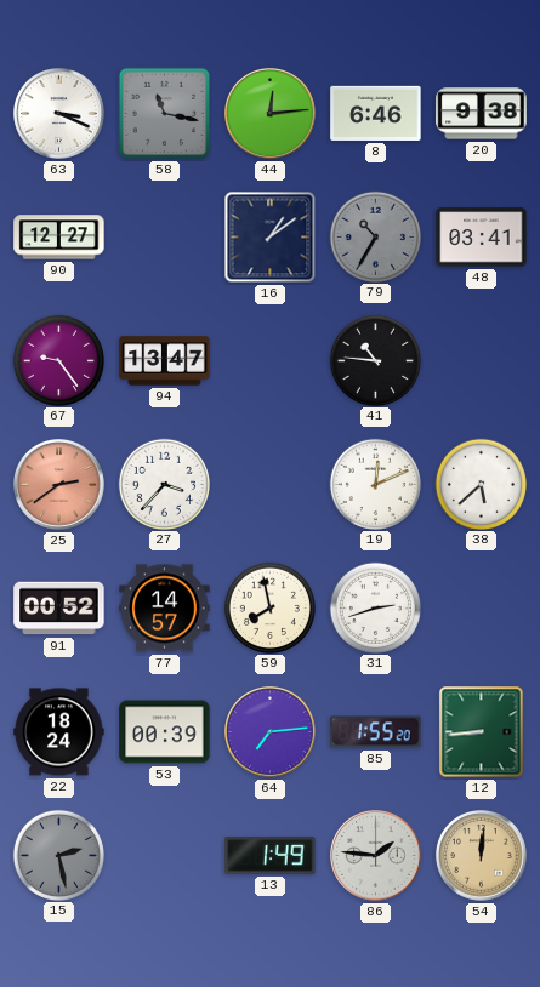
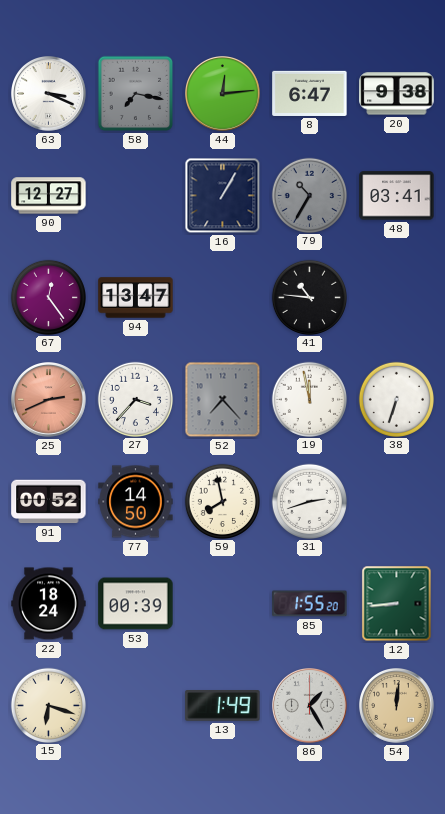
58: 11:17 -> 7:17 (136, 94)
8: 6:46 -> 6:47 (310, 93)
16: 1:09 -> 1:05 (223, 196)
67: 9:24 -> 12:24 (48, 297)
25: 2:39 -> 2:41 (49, 400)
52: none -> 7:23 (223, 400)
19: 12:11 -> 11:58 (309, 399)
38: 5:38 -> 6:33 (396, 399)
77: 14:57 -> 14:50 (136, 502)
64: 7:14 -> none (271, 732)
15: 2:28 -> 6:18 (48, 705)
15 dial: grey -> cream (48, 705)
86: 1:46 -> 1:25 (310, 706)
